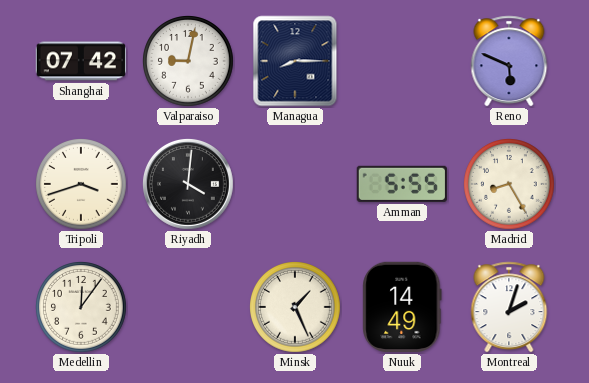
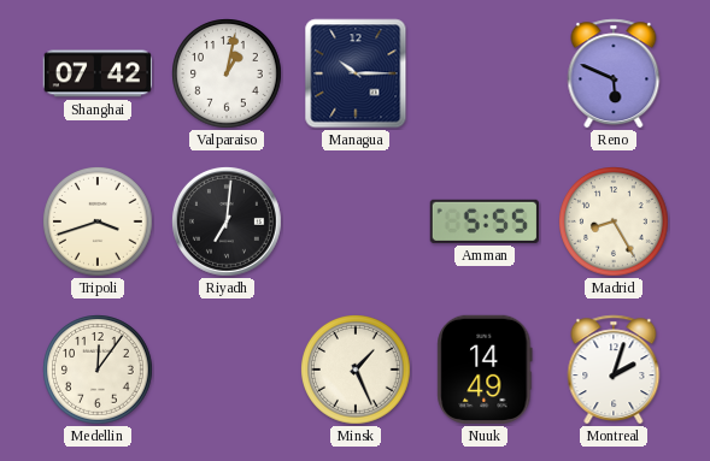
Valparaiso: 9:02 -> 1:02 (228, 75)
Managua: 8:15 -> 10:15 (356, 73)
Riyadh: 4:01 -> 7:01 (228, 223)
